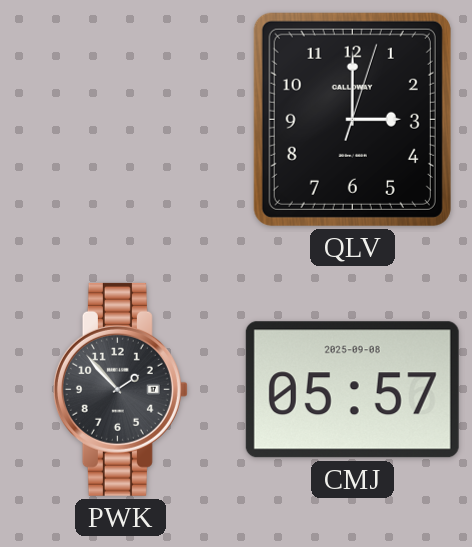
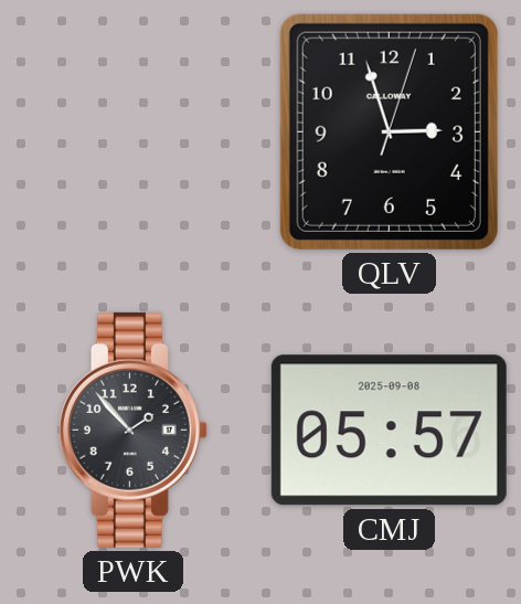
QLV: 3:00 -> 2:57 (389, 131)
